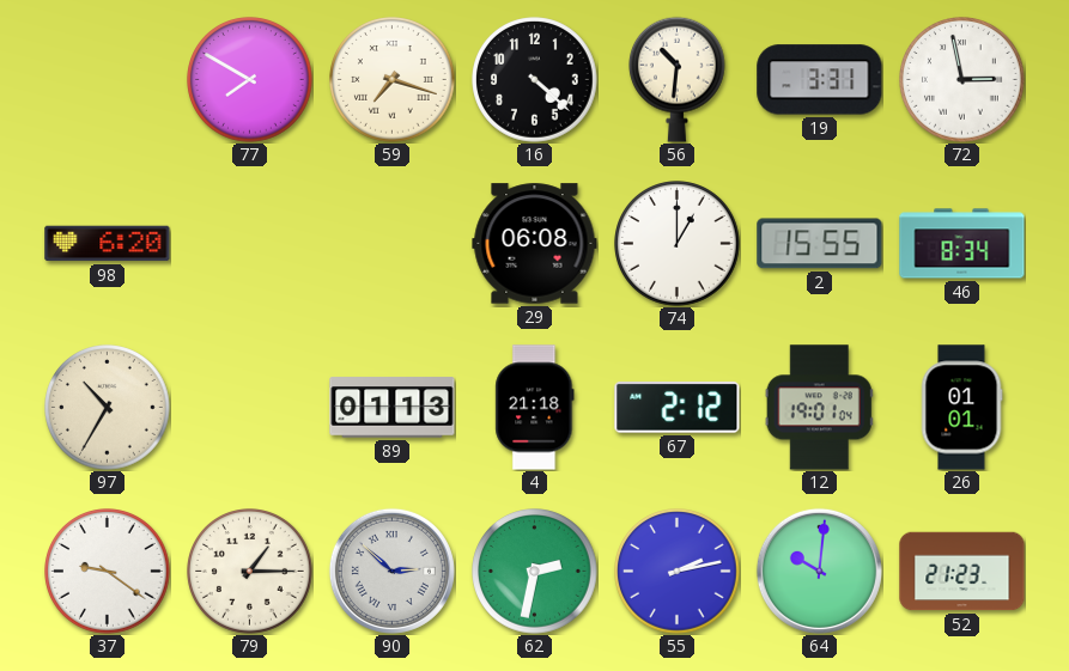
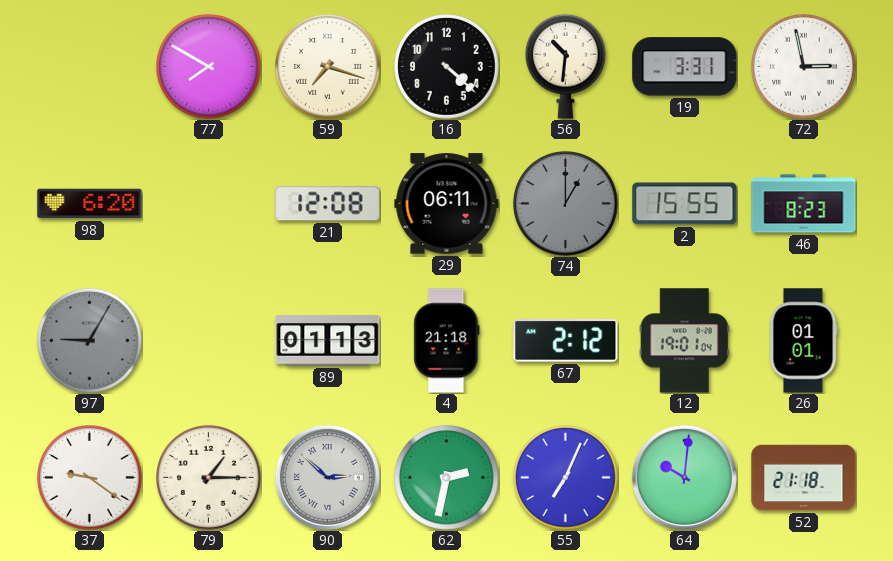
21: none -> 12:08 (328, 204)
29: 06:08 -> 06:11 (447, 204)
74 dial: white -> grey (566, 204)
46: 8:34 -> 8:23 (804, 204)
97: 10:35 -> 9:05 (90, 341)
97 dial: cream -> grey (90, 341)
55: 2:13 -> 7:04 (566, 478)
52: 21:23 -> 21:18 (804, 478)
